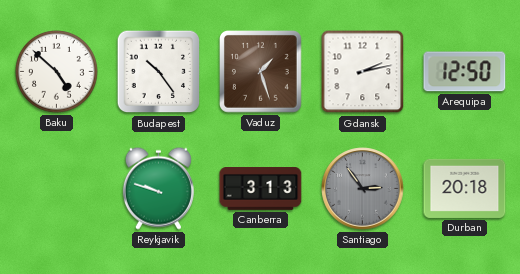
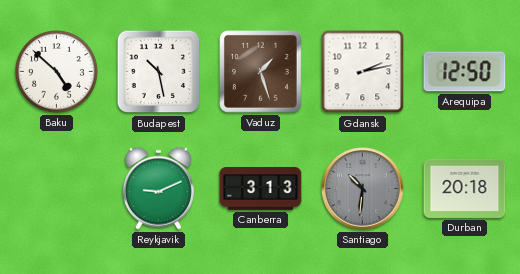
Budapest: 10:24 -> 10:28 (159, 72)
Reykjavik: 9:48 -> 9:11 (158, 188)
Santiago: 2:54 -> 10:31 (363, 189)
